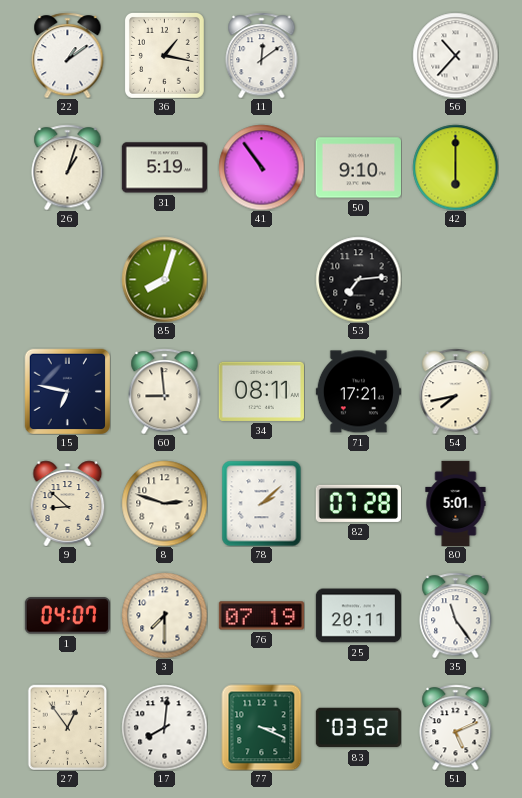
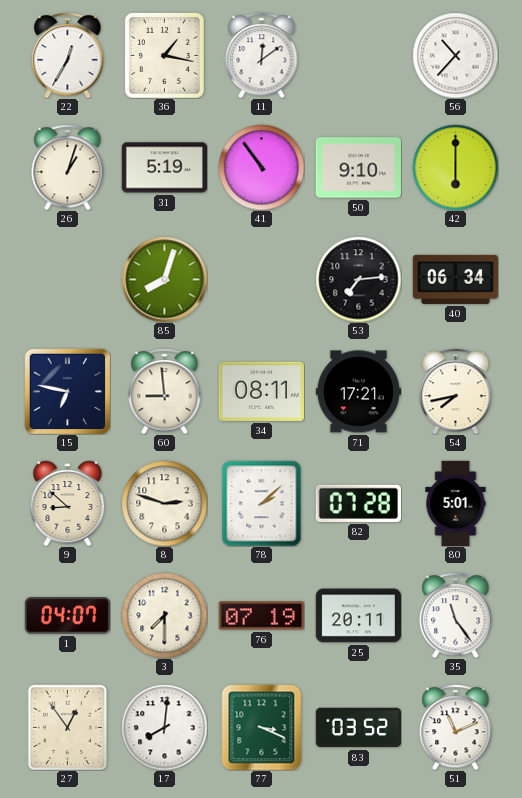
22: 1:09 -> 12:35 (68, 55)
40: none -> 06:34 (455, 279)
51: 5:11 -> 11:11 (456, 727)
